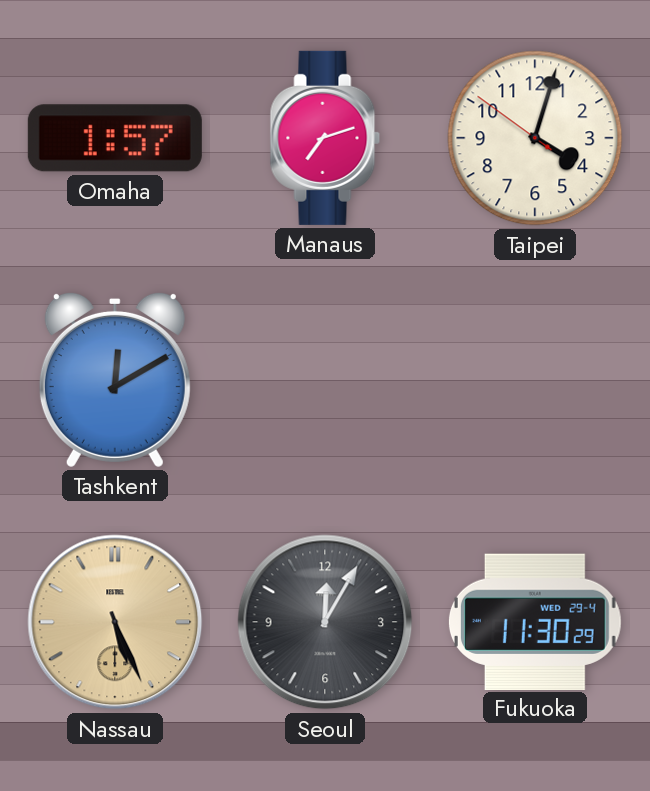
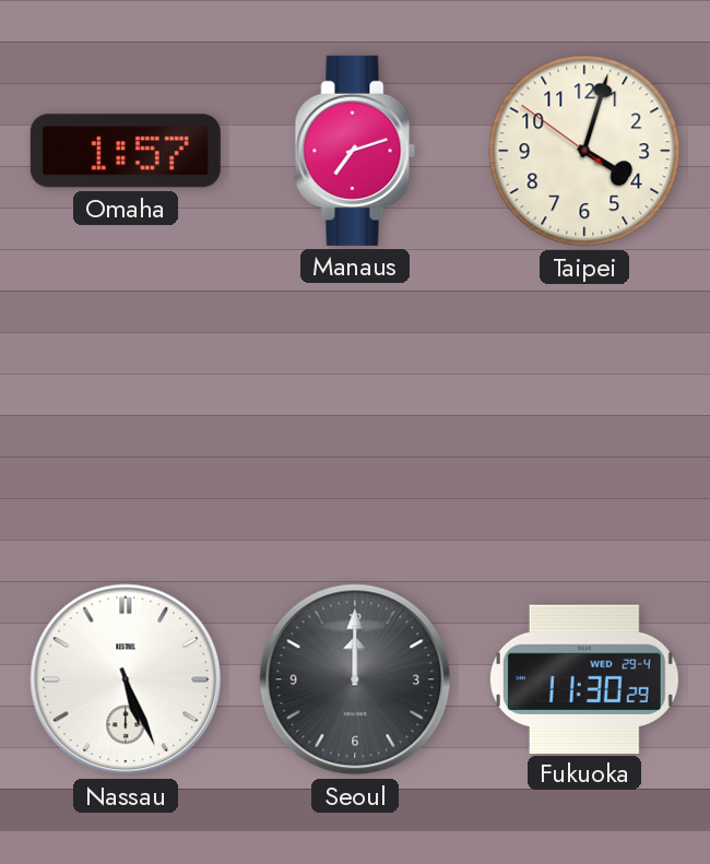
Tashkent: 12:10 -> none (115, 379)
Nassau dial: champagne -> white (126, 679)
Seoul: 12:05 -> 12:00 (355, 679)
